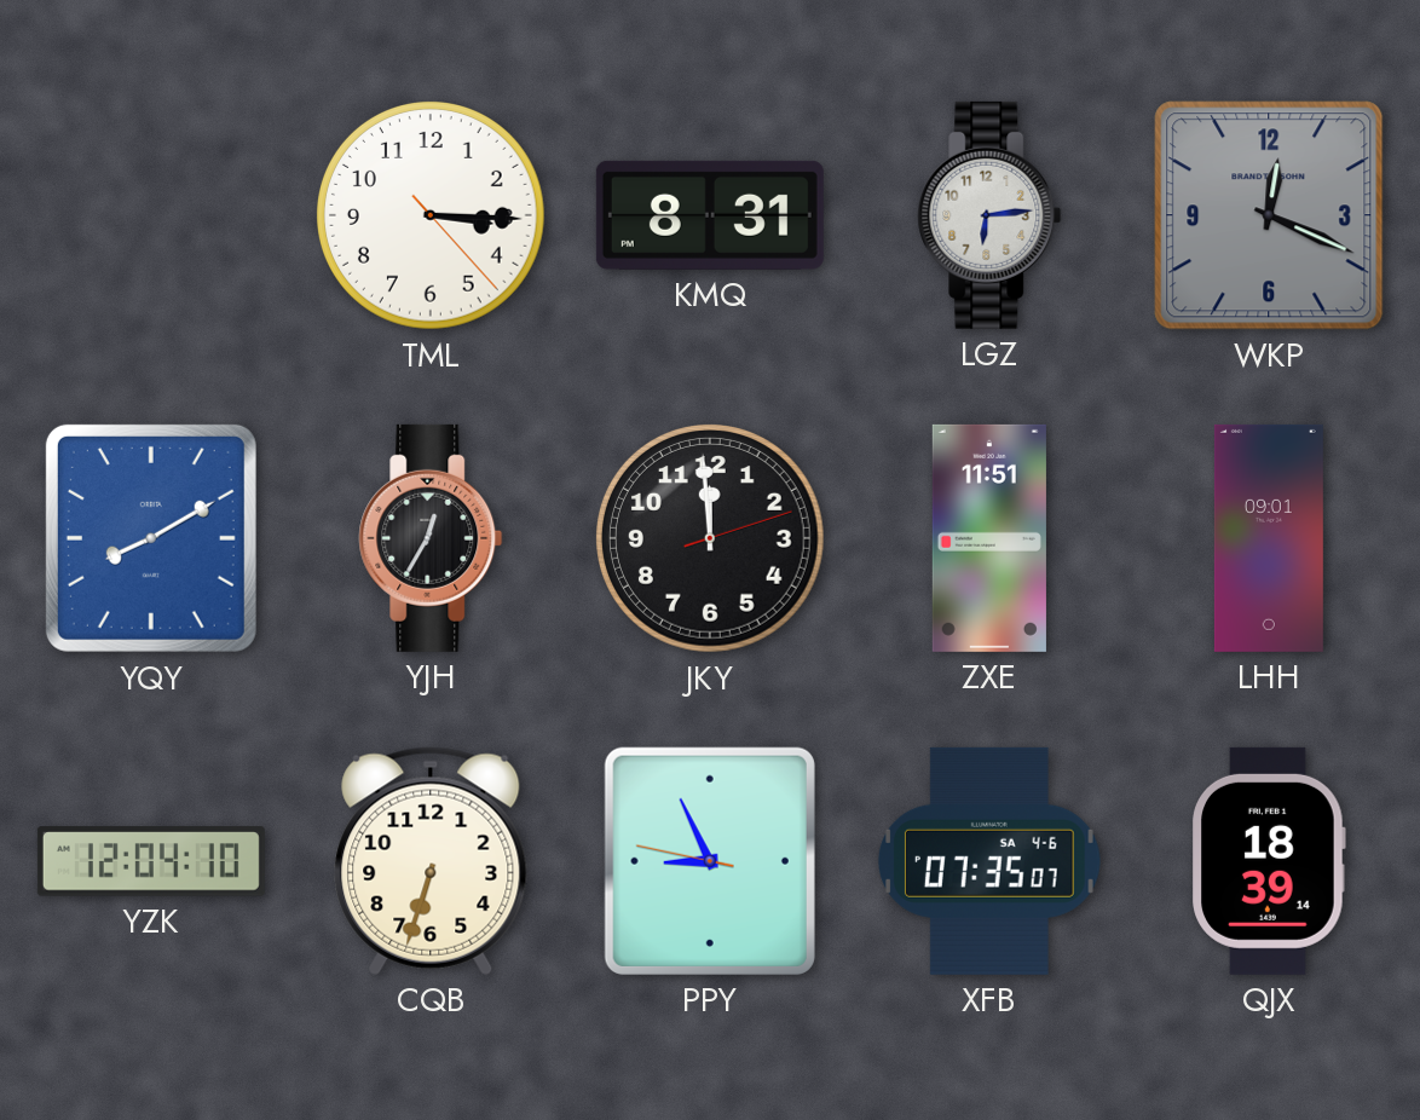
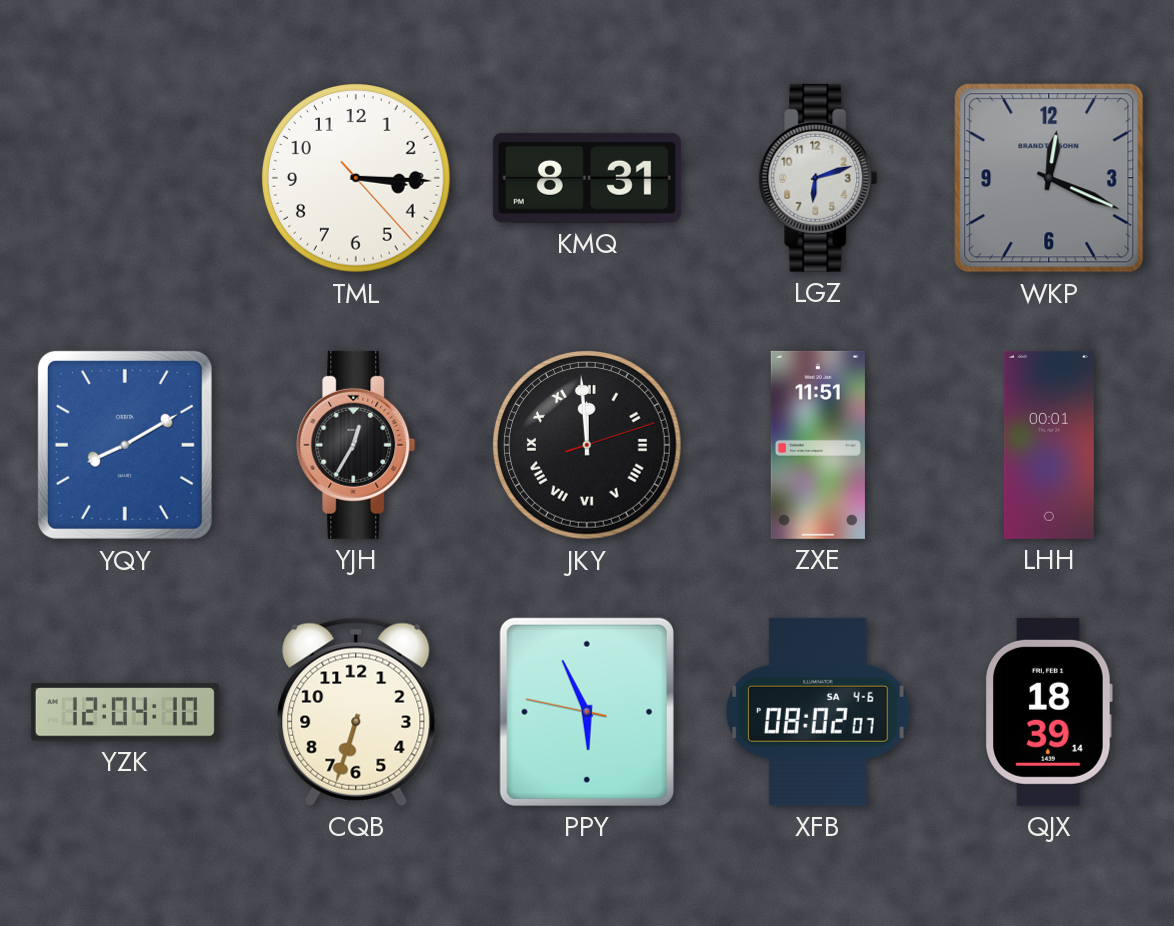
LGZ: 6:14 -> 6:12 (818, 178)
JKY numerals: Arabic -> Roman (588, 446)
LHH: 09:01 -> 00:01 (1049, 445)
PPY: 8:55 -> 5:55 (587, 712)
XFB: 07:35 -> 08:02 (818, 712)
